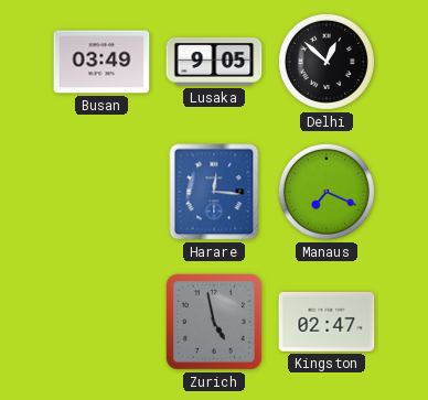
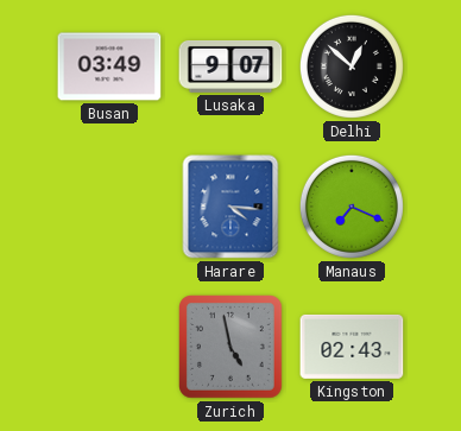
Lusaka: 9:05 -> 9:07 (230, 66)
Harare: 12:16 -> 4:16 (230, 207)
Kingston: 02:47 -> 02:43 (352, 347)
